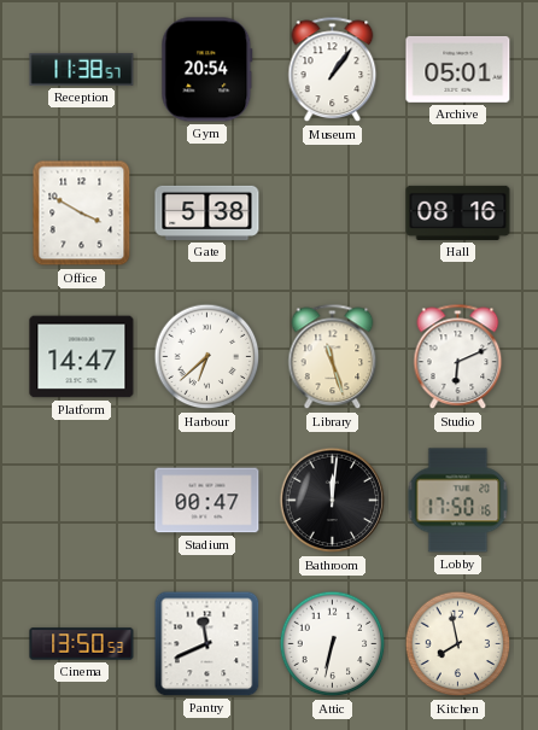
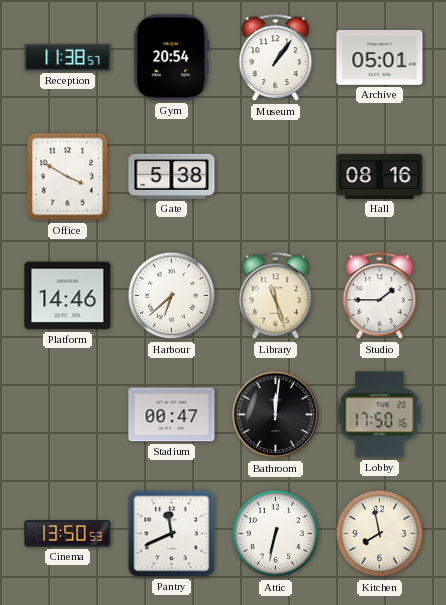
Platform: 14:47 -> 14:46 (68, 296)
Studio: 6:11 -> 1:45 (380, 296)
